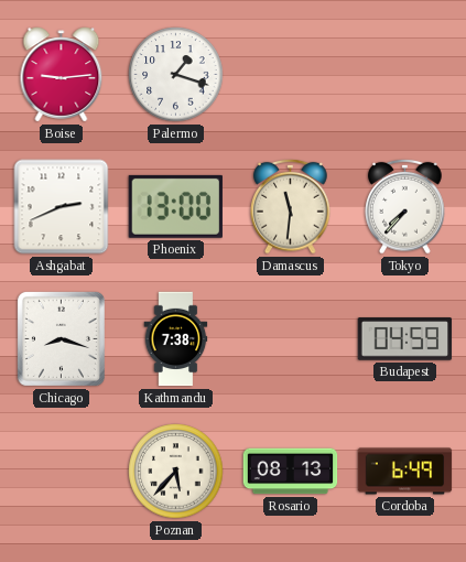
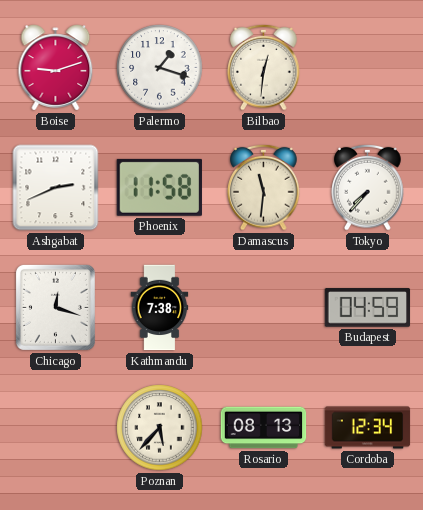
Boise: 9:14 -> 9:12 (56, 68)
Bilbao: none -> 12:31 (264, 67)
Phoenix: 13:00 -> 11:58 (159, 187)
Chicago: 8:18 -> 12:18 (55, 307)
Cordoba: 6:49 -> 12:34 (368, 428)
